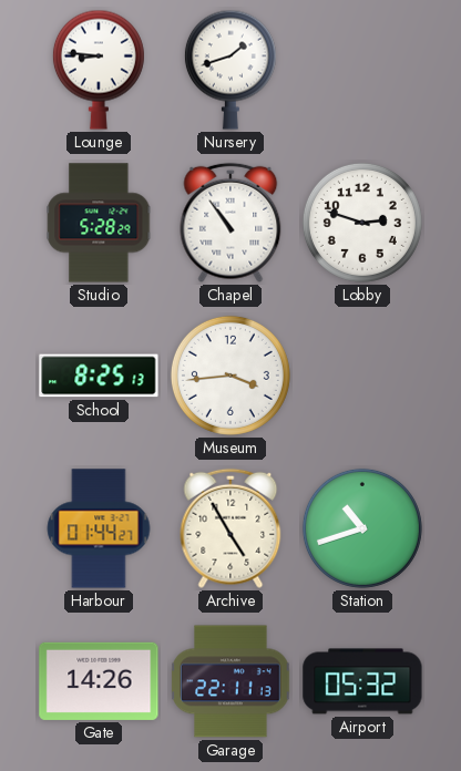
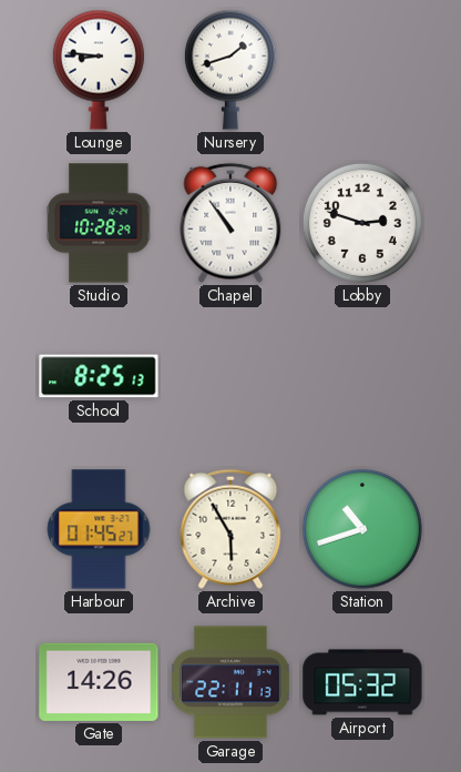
Studio: 5:28 -> 10:28 (99, 223)
Museum: 3:44 -> none (230, 376)
Harbour: 01:44 -> 01:45 (99, 529)
Archive: 4:55 -> 5:55 (230, 529)
